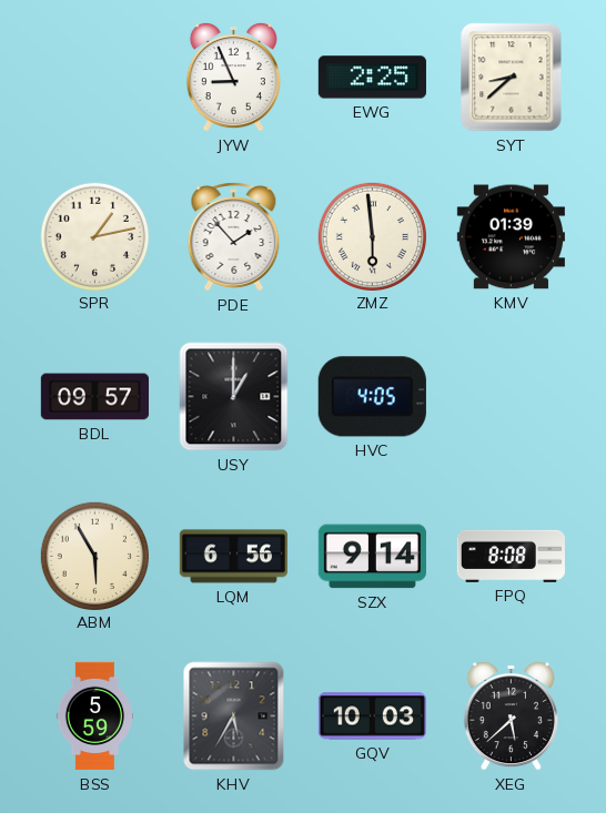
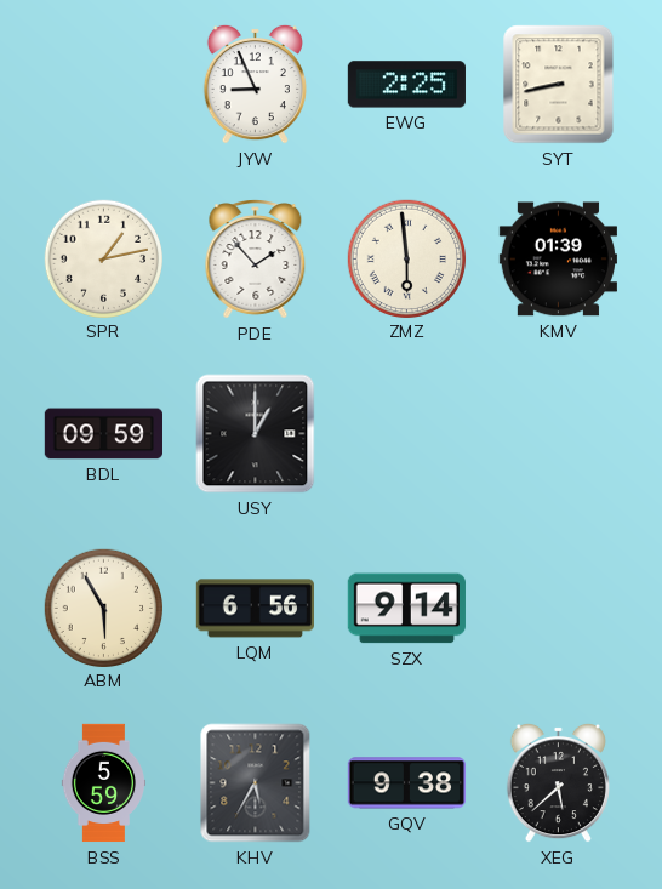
SYT: 8:38 -> 8:43 (559, 85)
BDL: 09:57 -> 09:59 (103, 434)
HVC: 4:05 -> none (372, 397)
FPQ: 8:08 -> none (511, 556)
GQV: 10:03 -> 9:38 (406, 783)
